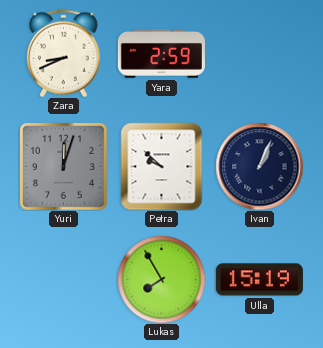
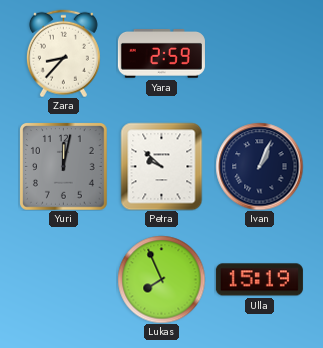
Zara: 8:41 -> 8:37 (63, 53)
Yuri: 12:03 -> 12:02 (64, 167)
Lukas: 7:55 -> 7:56 (161, 279)
